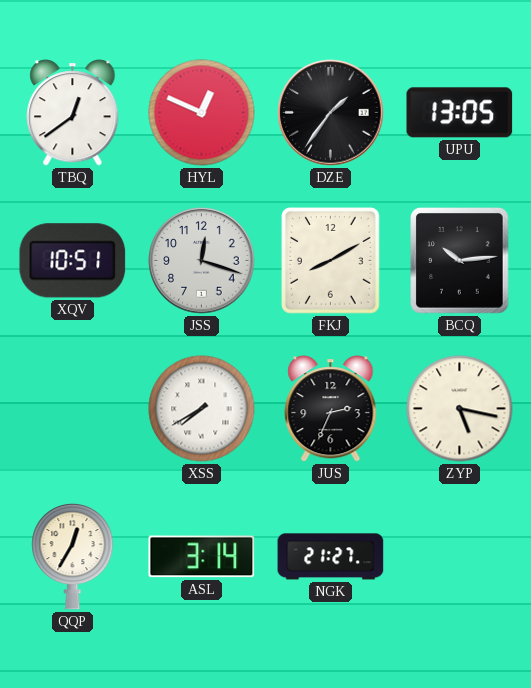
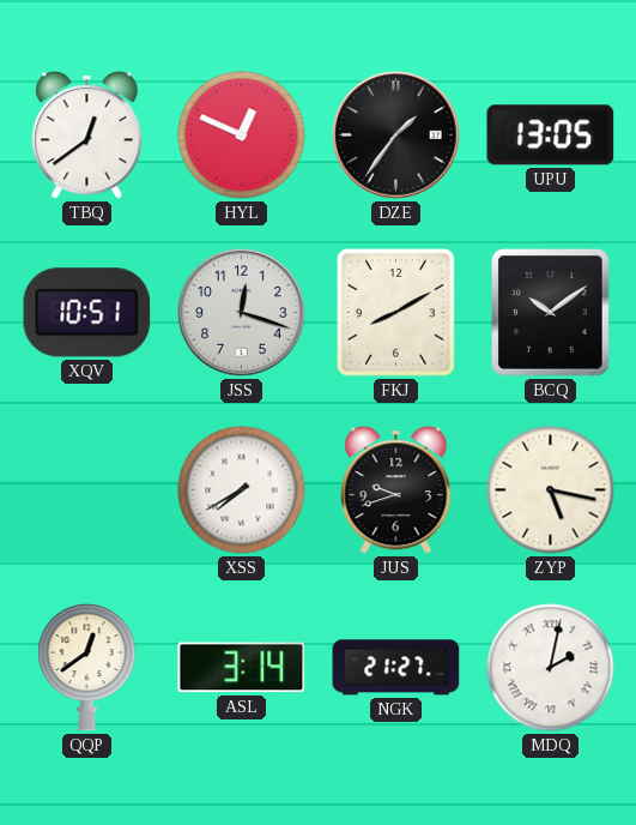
BCQ: 10:14 -> 10:09 (551, 313)
JUS: 2:34 -> 9:42 (396, 490)
QQP: 12:35 -> 12:39 (87, 668)
MDQ: none -> 2:02 (551, 668)
